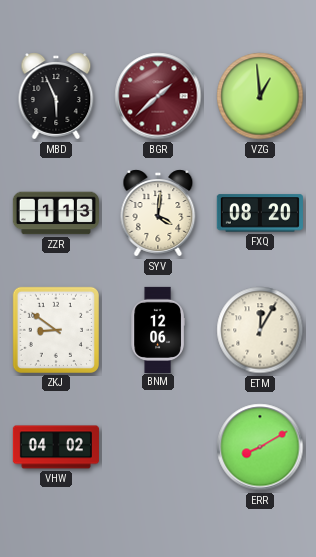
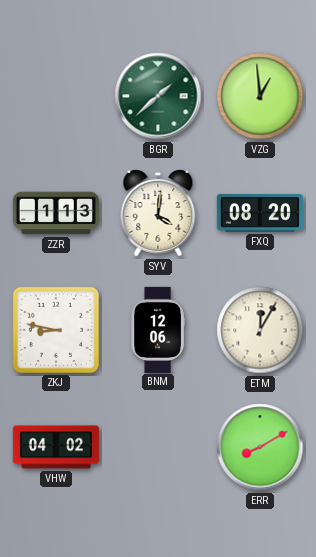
MBD: 5:56 -> none (56, 96)
BGR dial: burgundy -> green (158, 96)
ZKJ: 8:51 -> 8:47 (56, 330)
